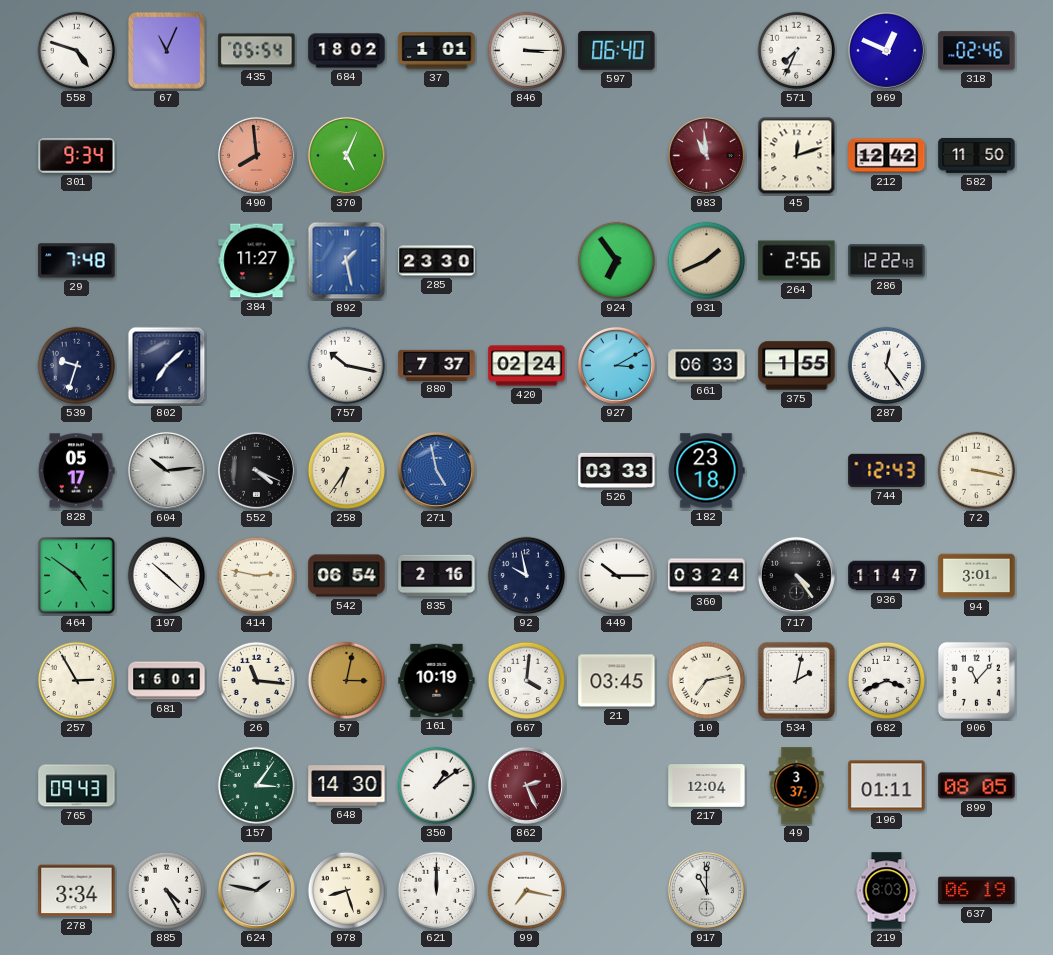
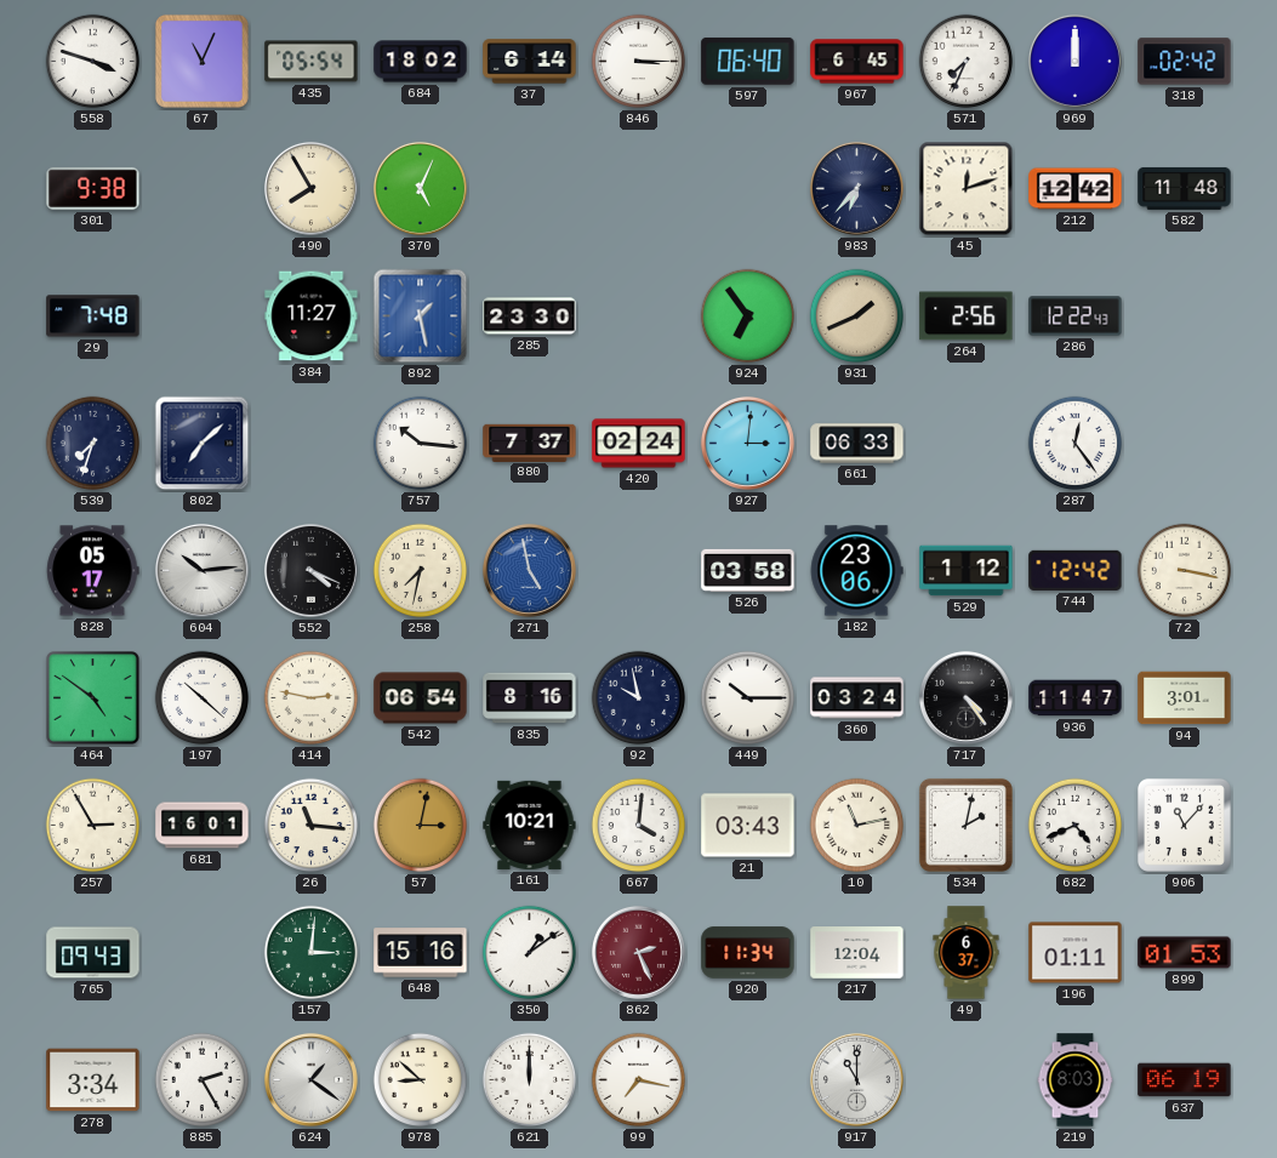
558: 4:48 -> 3:48 (93, 62)
37: 1:01 -> 6:14 (530, 62)
967: none -> 6:45 (857, 62)
969: 12:49 -> 12:00 (1074, 61)
318: 02:46 -> 02:42 (1185, 62)
301: 9:34 -> 9:38 (93, 188)
490: 7:59 -> 7:55 (310, 188)
490 dial: salmon -> cream (310, 188)
983: 10:59 -> 6:37 (856, 188)
983 dial: burgundy -> navy (856, 188)
582: 11:50 -> 11:48 (1185, 188)
539: 9:33 -> 7:33 (93, 444)
757: 10:17 -> 10:16 (421, 444)
927: 3:10 -> 3:01 (747, 443)
375: 1:55 -> none (797, 366)
258: 6:36 -> 7:32 (421, 571)
526: 03:33 -> 03:58 (748, 570)
182: 23:18 -> 23:06 (856, 571)
529: none -> 1:12 (967, 571)
744: 12:43 -> 12:42 (1076, 570)
835: 2:16 -> 8:16 (530, 698)
161: 10:19 -> 10:21 (530, 825)
21: 03:45 -> 03:43 (748, 826)
10: 7:13 -> 11:13 (857, 826)
682: 3:41 -> 4:41 (1076, 826)
157: 3:06 -> 3:01 (312, 953)
648: 14:30 -> 15:16 (421, 953)
920: none -> 11:34 (748, 953)
49: 3:37 -> 6:37 (967, 953)
899: 08:05 -> 01:53 (1185, 953)
885: 4:25 -> 2:25 (203, 1080)
624: 1:47 -> 1:21 (310, 1079)
978: 8:27 -> 8:52 (421, 1080)
